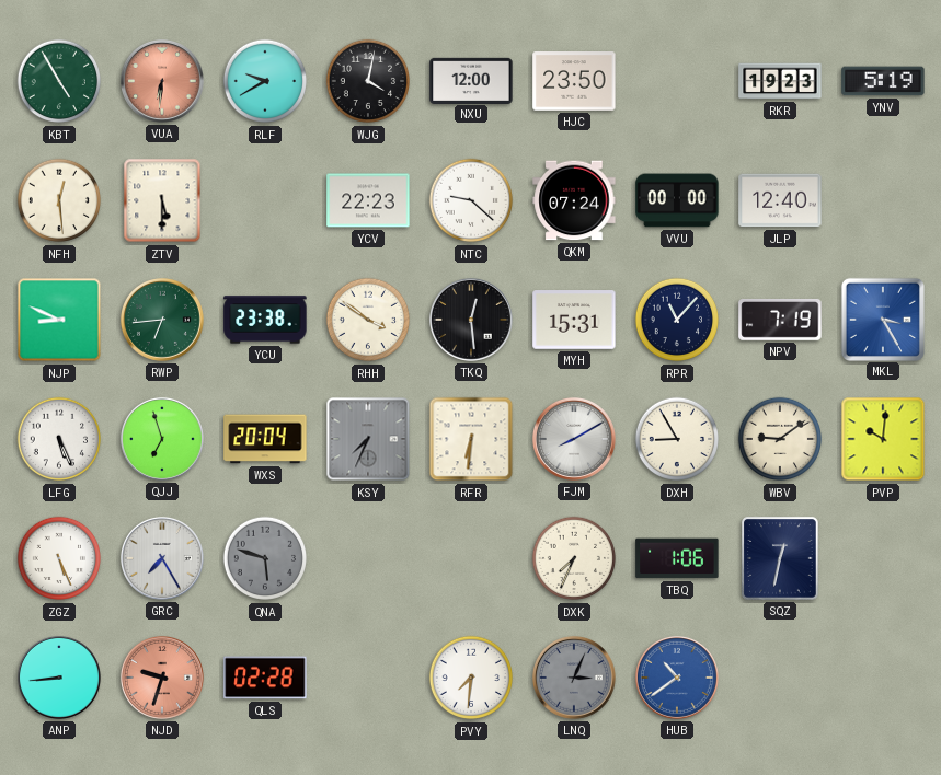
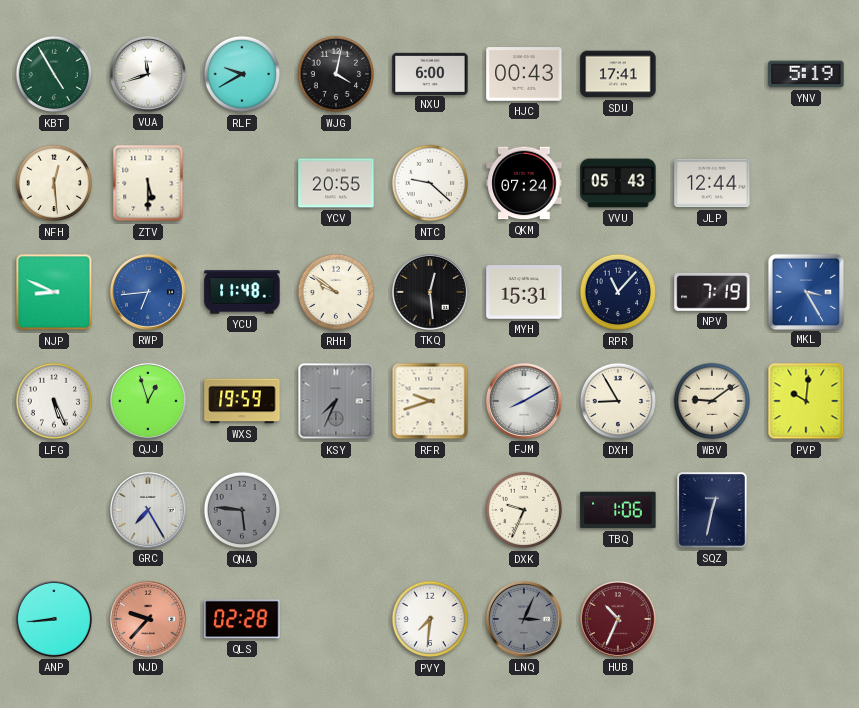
VUA: 6:31 -> 11:42 (148, 74)
VUA dial: salmon -> white (148, 74)
NXU: 12:00 -> 6:00 (430, 73)
HJC: 23:50 -> 00:43 (524, 74)
SDU: none -> 17:41 (618, 74)
RKR: 19:23 -> none (780, 81)
YCV: 22:23 -> 20:55 (336, 183)
VVU: 00:00 -> 05:43 (618, 183)
JLP: 12:40 -> 12:44 (712, 183)
RWP dial: green -> blue (148, 292)
YCU: 23:38 -> 11:48 (242, 292)
RHH: 3:51 -> 9:51 (336, 292)
QJJ: 6:57 -> 12:57 (148, 401)
WXS: 20:04 -> 19:59 (242, 401)
RFR: 6:31 -> 9:42 (430, 401)
ZGZ: 5:26 -> none (59, 558)
QNA: 5:48 -> 5:46 (242, 510)
DXK: 7:34 -> 9:34 (524, 510)
NJD: 9:33 -> 9:37 (148, 619)
HUB: 10:39 -> 10:34 (618, 619)
HUB dial: blue -> burgundy (618, 619)
